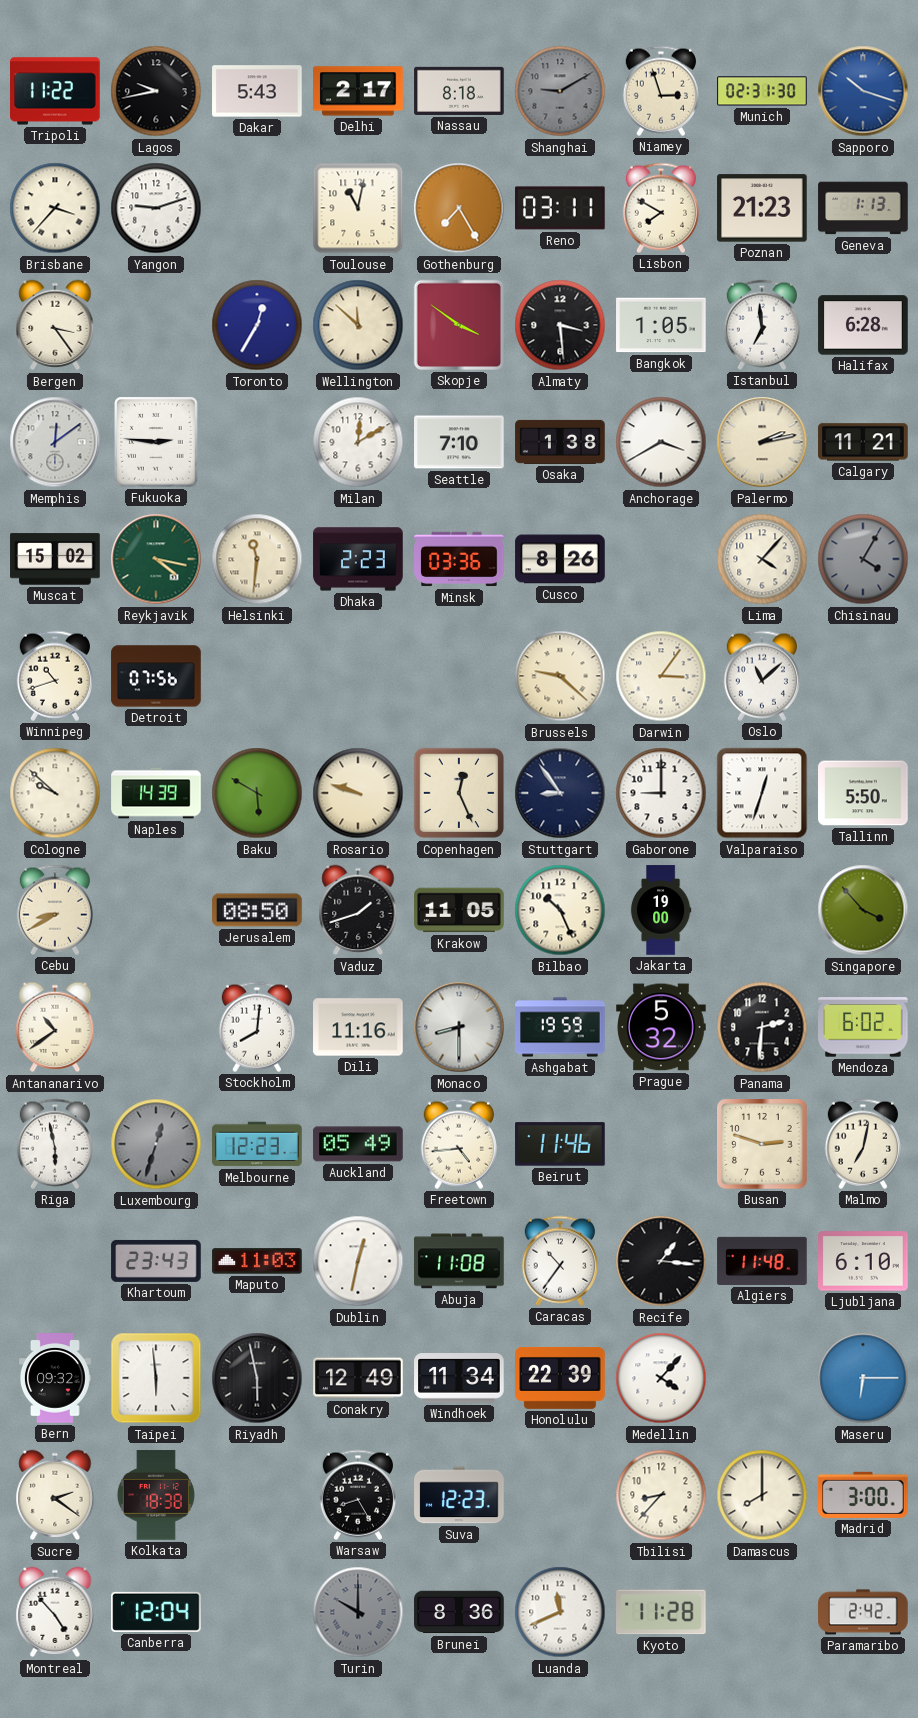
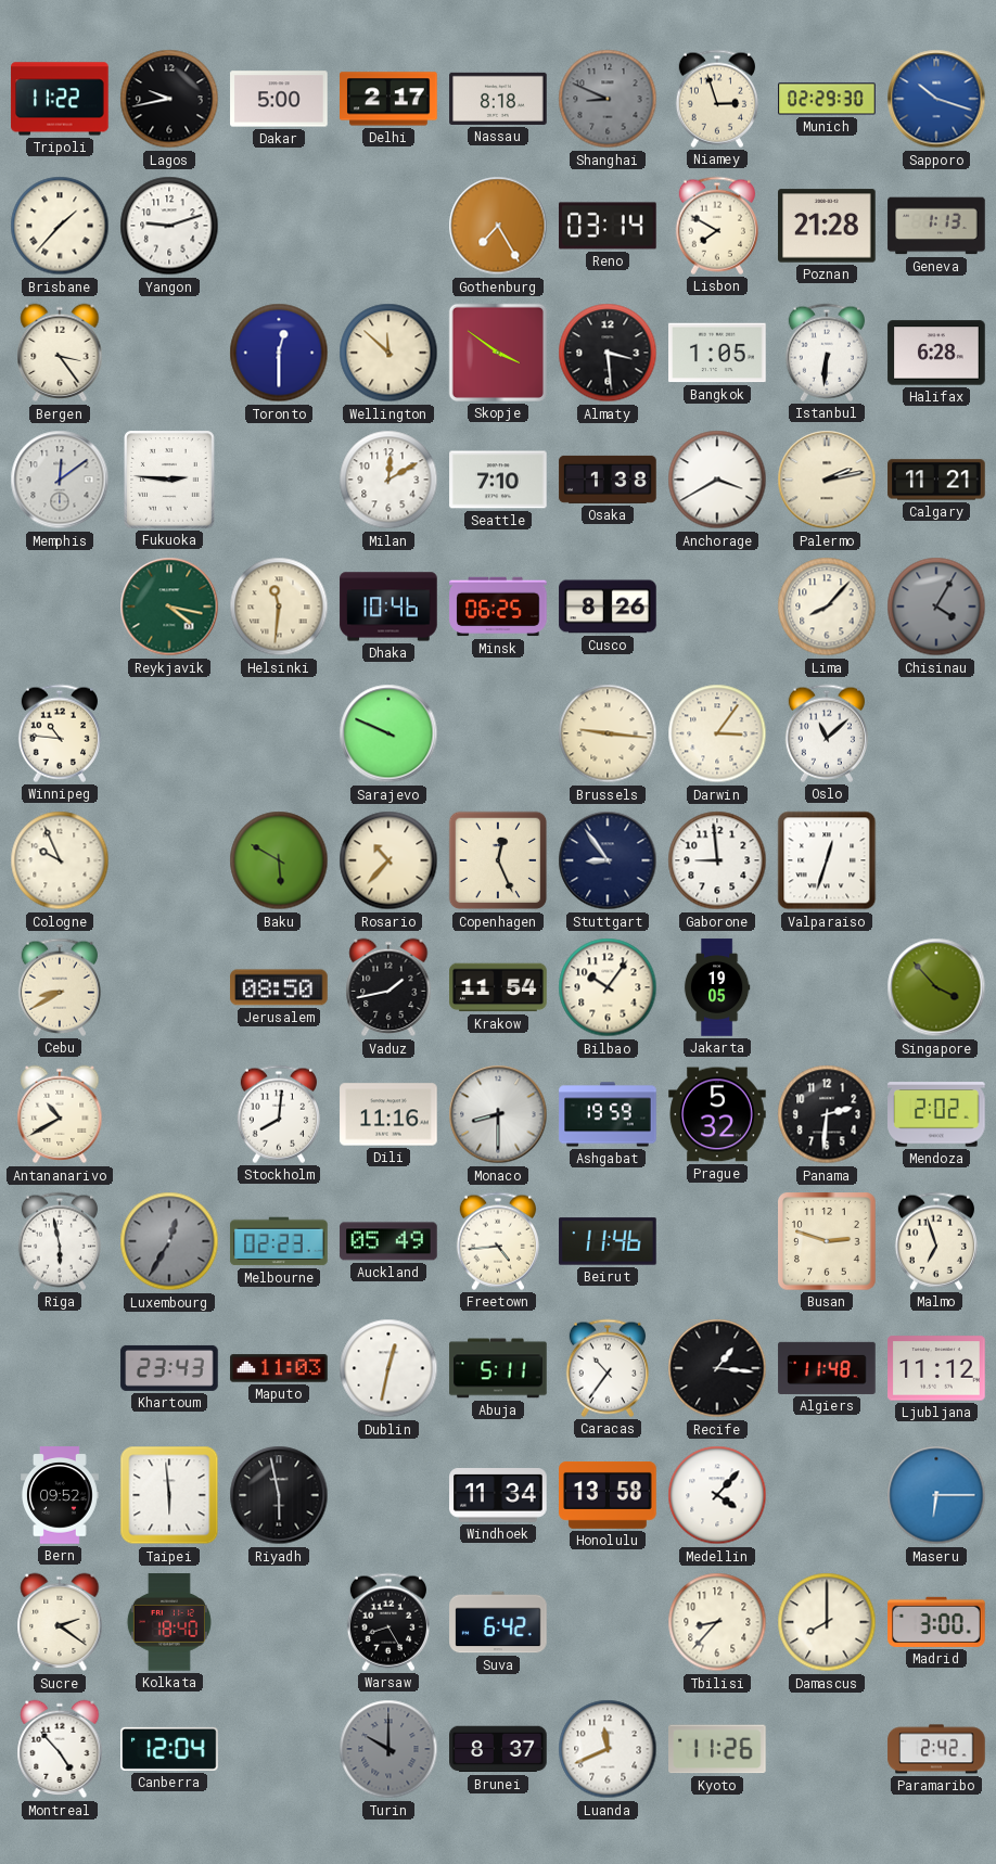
Dakar: 5:43 -> 5:00 (279, 99)
Shanghai: 9:10 -> 8:49 (608, 99)
Munich: 02:31 -> 02:29 (827, 99)
Brisbane: 3:37 -> 1:37 (60, 226)
Toulouse: 11:02 -> none (358, 208)
Reno: 03:11 -> 03:14 (608, 226)
Poznan: 21:23 -> 21:28 (827, 226)
Toronto: 12:35 -> 12:30 (279, 353)
Istanbul: 6:59 -> 6:31 (827, 353)
Muscat: 15:02 -> none (55, 559)
Dhaka: 2:23 -> 10:46 (388, 607)
Minsk: 03:36 -> 06:25 (498, 607)
Lima: 4:07 -> 8:07 (827, 607)
Winnipeg: 10:42 -> 10:46 (60, 733)
Detroit: 07:56 -> none (156, 676)
Sarajevo: none -> 9:49 (388, 733)
Brussels: 9:22 -> 9:16 (608, 733)
Cologne: 9:52 -> 9:56 (60, 860)
Naples: 14:39 -> none (156, 793)
Rosario: 9:48 -> 10:37 (388, 860)
Gaborone: 9:00 -> 8:59 (717, 860)
Tallinn: 5:50 -> none (863, 793)
Vaduz: 1:42 -> 1:43 (388, 987)
Krakow: 11:05 -> 11:54 (498, 987)
Bilbao: 10:26 -> 10:06 (608, 987)
Jakarta: 19:00 -> 19:05 (717, 987)
Antananarivo: 10:39 -> 10:40 (60, 1114)
Mendoza: 6:02 -> 2:02 (936, 1114)
Luxembourg: 12:33 -> 12:35 (169, 1241)
Melbourne: 12:23 -> 02:23 (279, 1241)
Malmo: 7:02 -> 6:57 (936, 1241)
Abuja: 11:08 -> 5:11 (498, 1368)
Ljubljana: 6:10 -> 11:12 (936, 1368)
Bern: 09:32 -> 09:52 (61, 1495)
Conakry: 12:49 -> none (358, 1378)
Honolulu: 22:39 -> 13:58 (608, 1495)
Kolkata: 18:38 -> 18:40 (169, 1622)
Suva: 12:23 -> 6:42 (498, 1622)
Brunei: 8:36 -> 8:37 (498, 1749)
Kyoto: 11:28 -> 11:26 (717, 1749)
